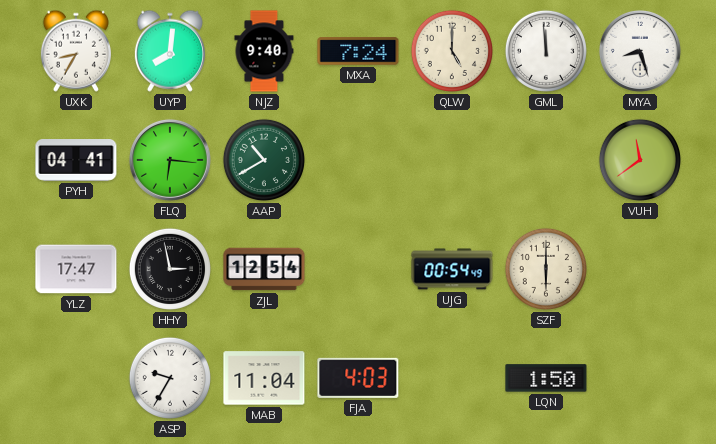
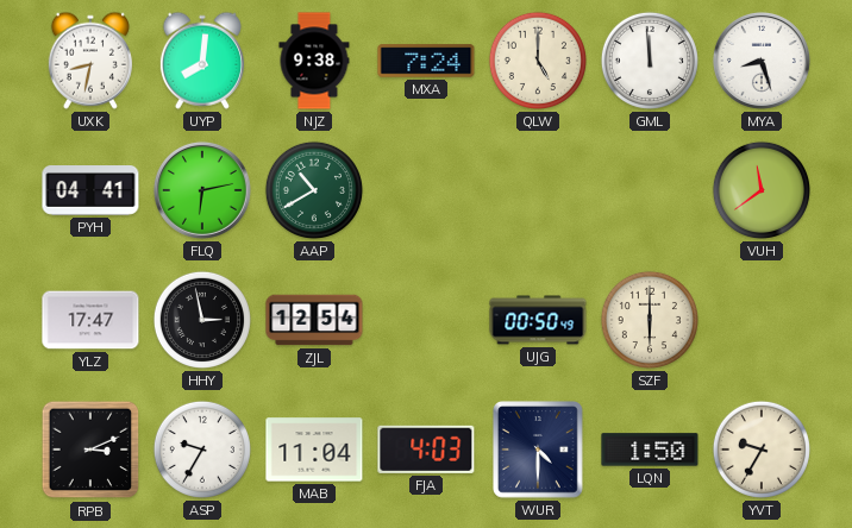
UXK: 8:35 -> 8:32 (90, 61)
NJZ: 9:40 -> 9:38 (314, 61)
FLQ: 6:16 -> 6:13 (202, 190)
UJG: 00:54 -> 00:50 (538, 320)
RPB: none -> 3:11 (90, 450)
WUR: none -> 4:30 (539, 451)
YVT: none -> 9:35 (762, 450)
